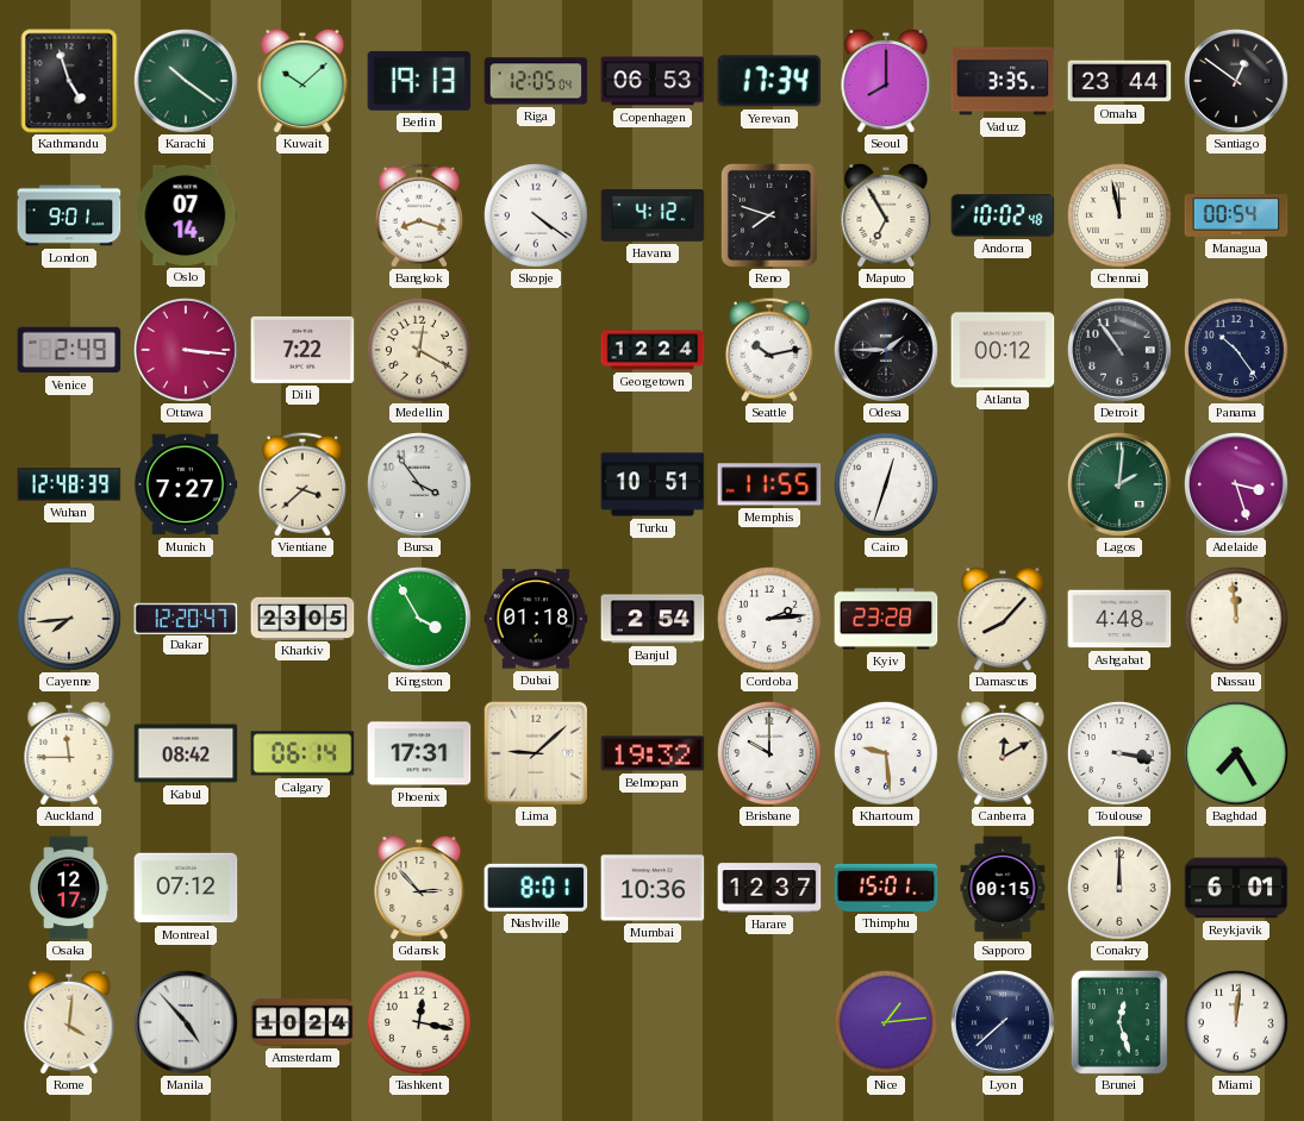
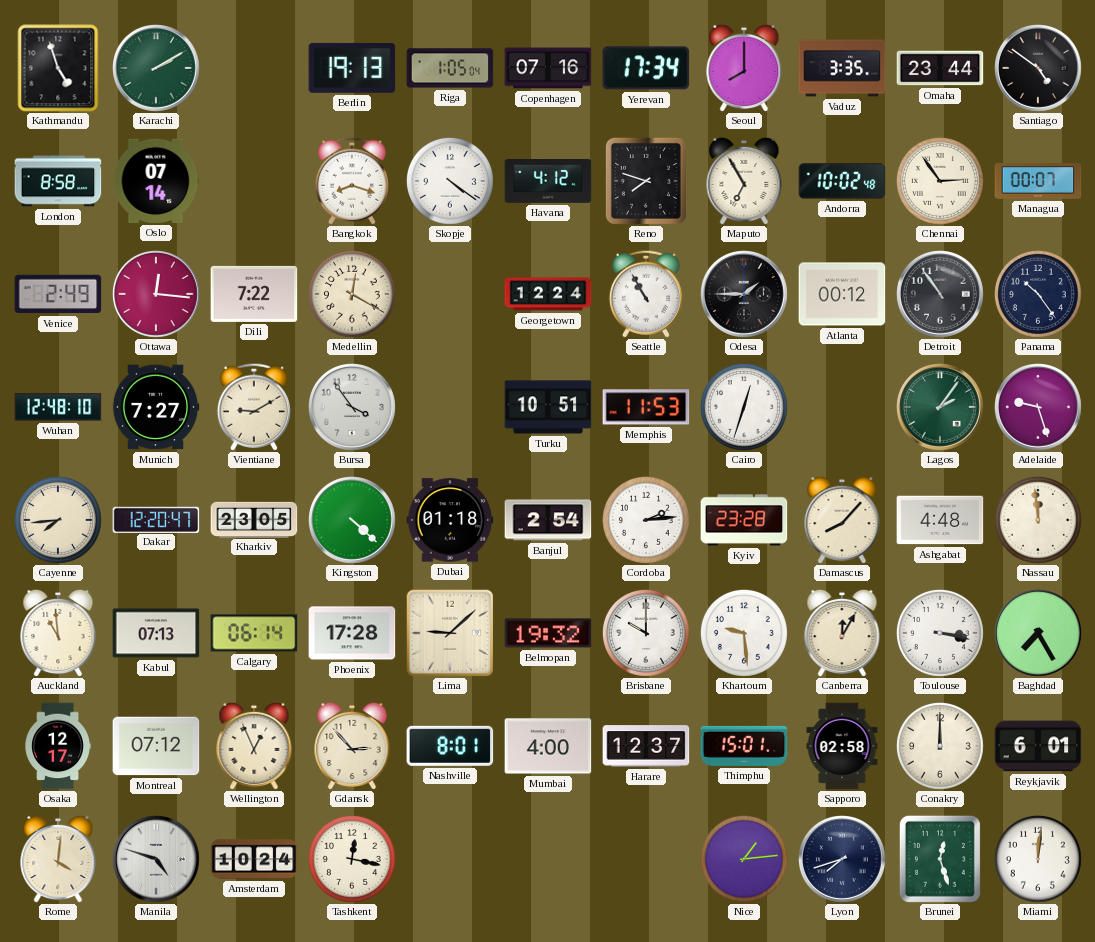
Karachi: 10:21 -> 2:10 (157, 69)
Kuwait: 10:08 -> none (302, 81)
Riga: 12:05 -> 1:05 (450, 68)
Copenhagen: 06:53 -> 07:16 (548, 68)
Santiago: 12:51 -> 4:51 (1039, 69)
London: 9:01 -> 8:58 (58, 181)
Chennai: 11:58 -> 2:54 (940, 181)
Managua: 00:54 -> 00:07 (1038, 182)
Ottawa: 3:16 -> 12:16 (157, 295)
Seattle: 10:13 -> 10:55 (646, 294)
Wuhan: 12:48:39 -> 12:48:10 (58, 407)
Vientiane: 3:38 -> 9:10 (254, 407)
Memphis: 11:55 -> 11:53 (646, 407)
Lagos: 2:01 -> 2:06 (941, 408)
Adelaide: 3:27 -> 9:27 (1039, 408)
Kingston: 3:55 -> 4:22 (353, 521)
Auckland: 11:45 -> 10:59 (58, 633)
Kabul: 08:42 -> 07:13 (156, 633)
Phoenix: 17:31 -> 17:28 (352, 633)
Canberra: 12:10 -> 12:05 (842, 633)
Wellington: none -> 12:56 (254, 746)
Mumbai: 10:36 -> 4:00 (548, 746)
Sapporo: 00:15 -> 02:58 (842, 746)
Manila: 4:53 -> 4:48 (157, 860)
Lyon: 7:38 -> 7:42 (843, 860)
